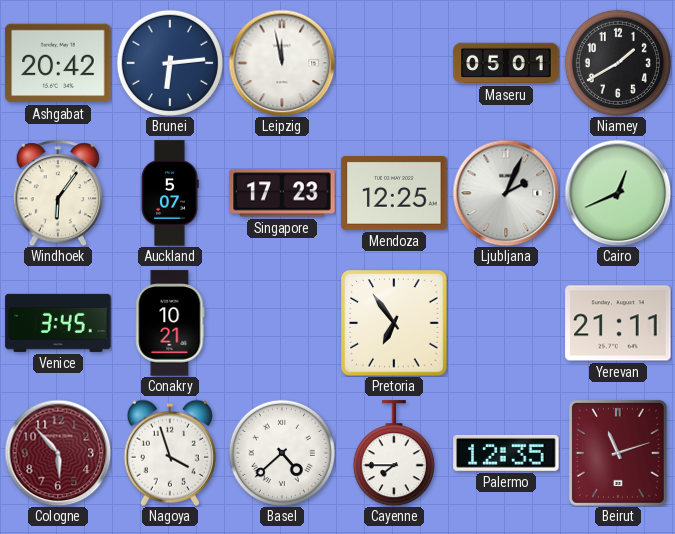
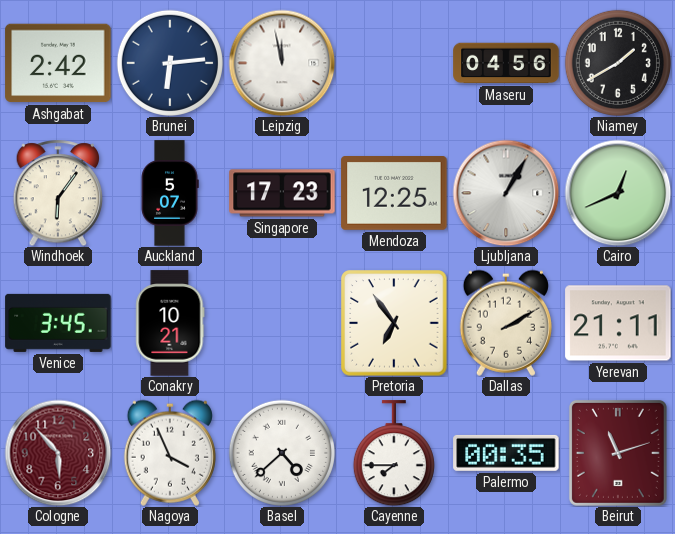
Ashgabat: 20:42 -> 2:42 (58, 63)
Maseru: 05:01 -> 04:56 (506, 63)
Ljubljana: 2:04 -> 1:05 (506, 193)
Dallas: none -> 2:10 (506, 323)
Nagoya: 3:57 -> 3:56 (170, 453)
Palermo: 12:35 -> 00:35 (506, 453)
